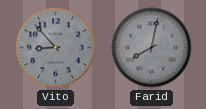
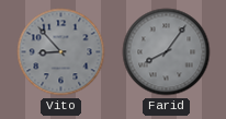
Farid: 8:02 -> 8:06 (167, 52)
